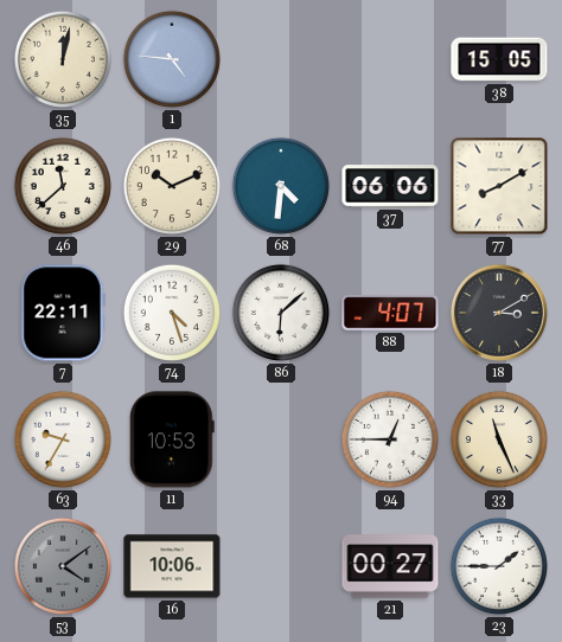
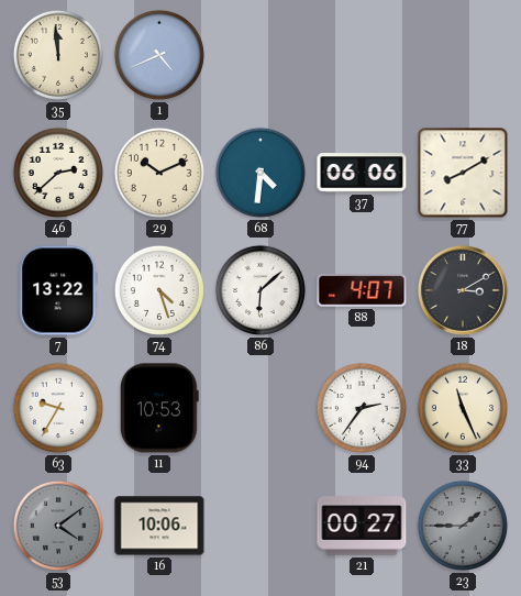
35: 12:02 -> 11:59 (58, 55)
1: 4:46 -> 4:41 (159, 55)
38: 15:05 -> none (499, 59)
46: 11:38 -> 2:38 (58, 173)
7: 22:11 -> 13:22 (58, 290)
94: 12:45 -> 2:36 (362, 408)
23 dial: white -> grey (463, 526)
